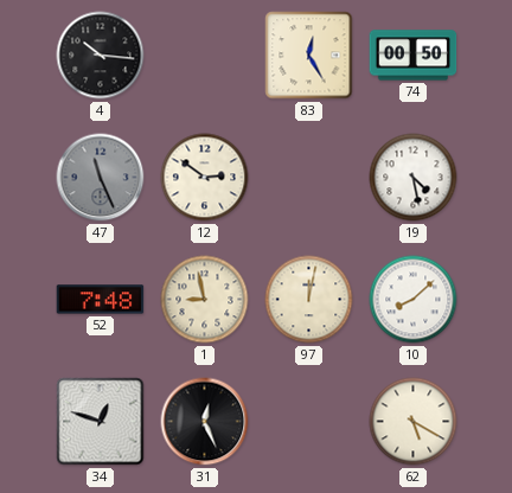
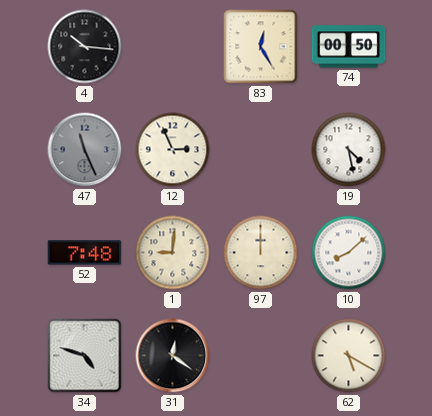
12: 2:51 -> 2:56 (173, 150)
1: 8:58 -> 9:01 (173, 253)
97: 12:02 -> 12:00 (261, 253)
34: 12:48 -> 4:48 (85, 356)
31: 12:26 -> 12:21 (173, 356)
